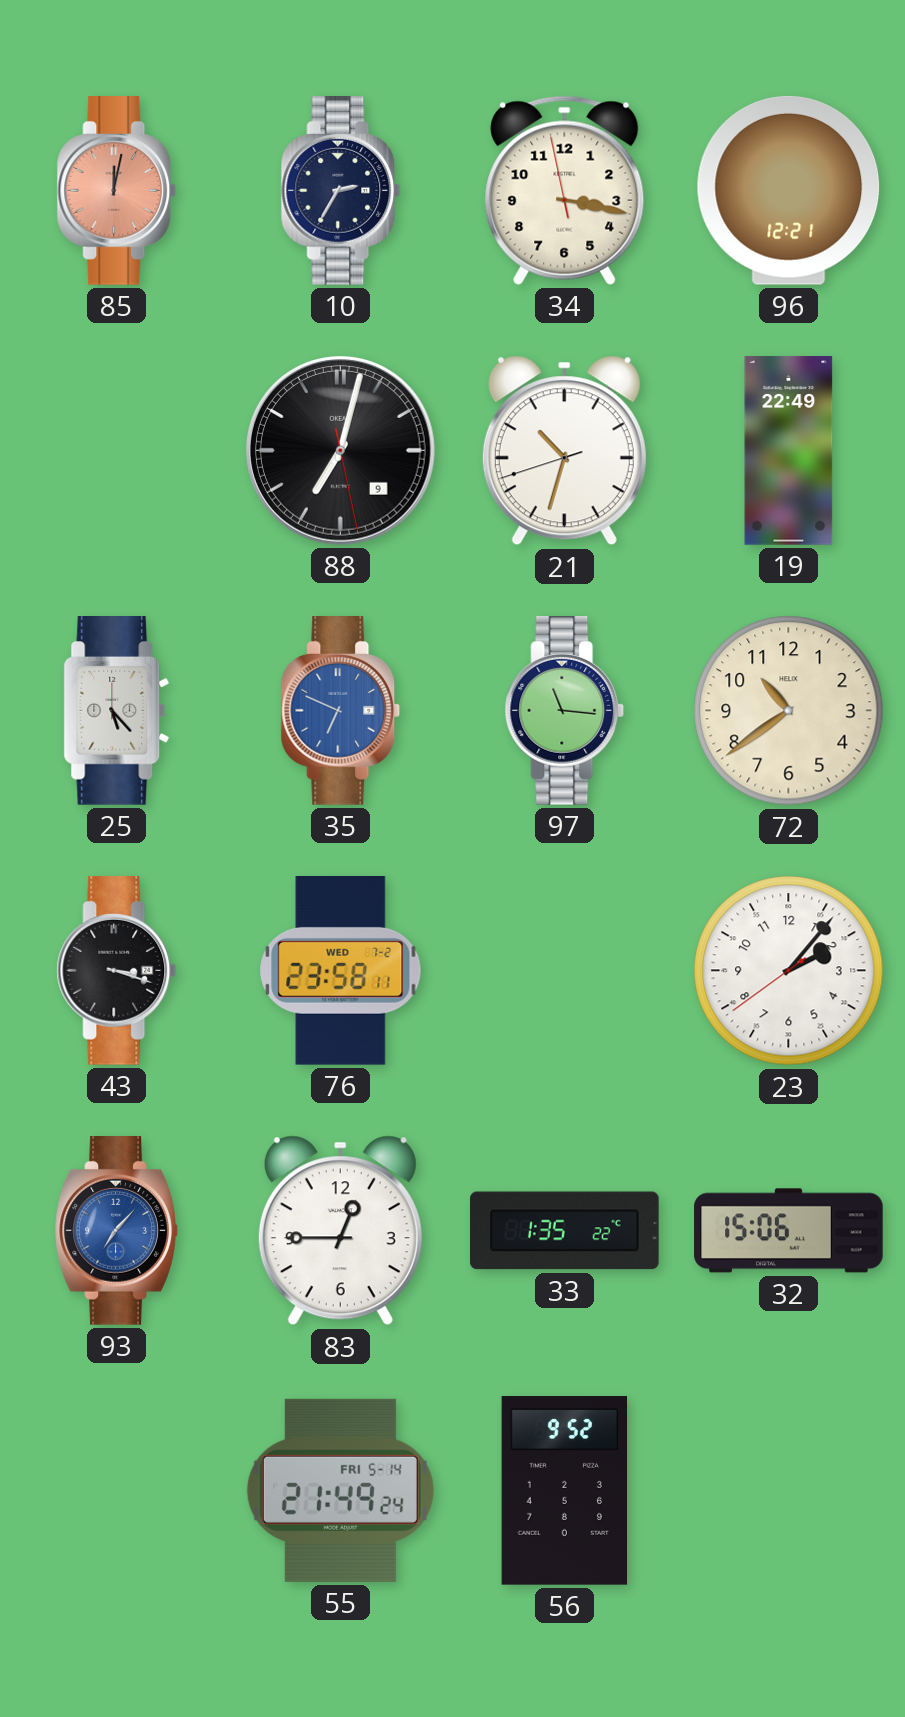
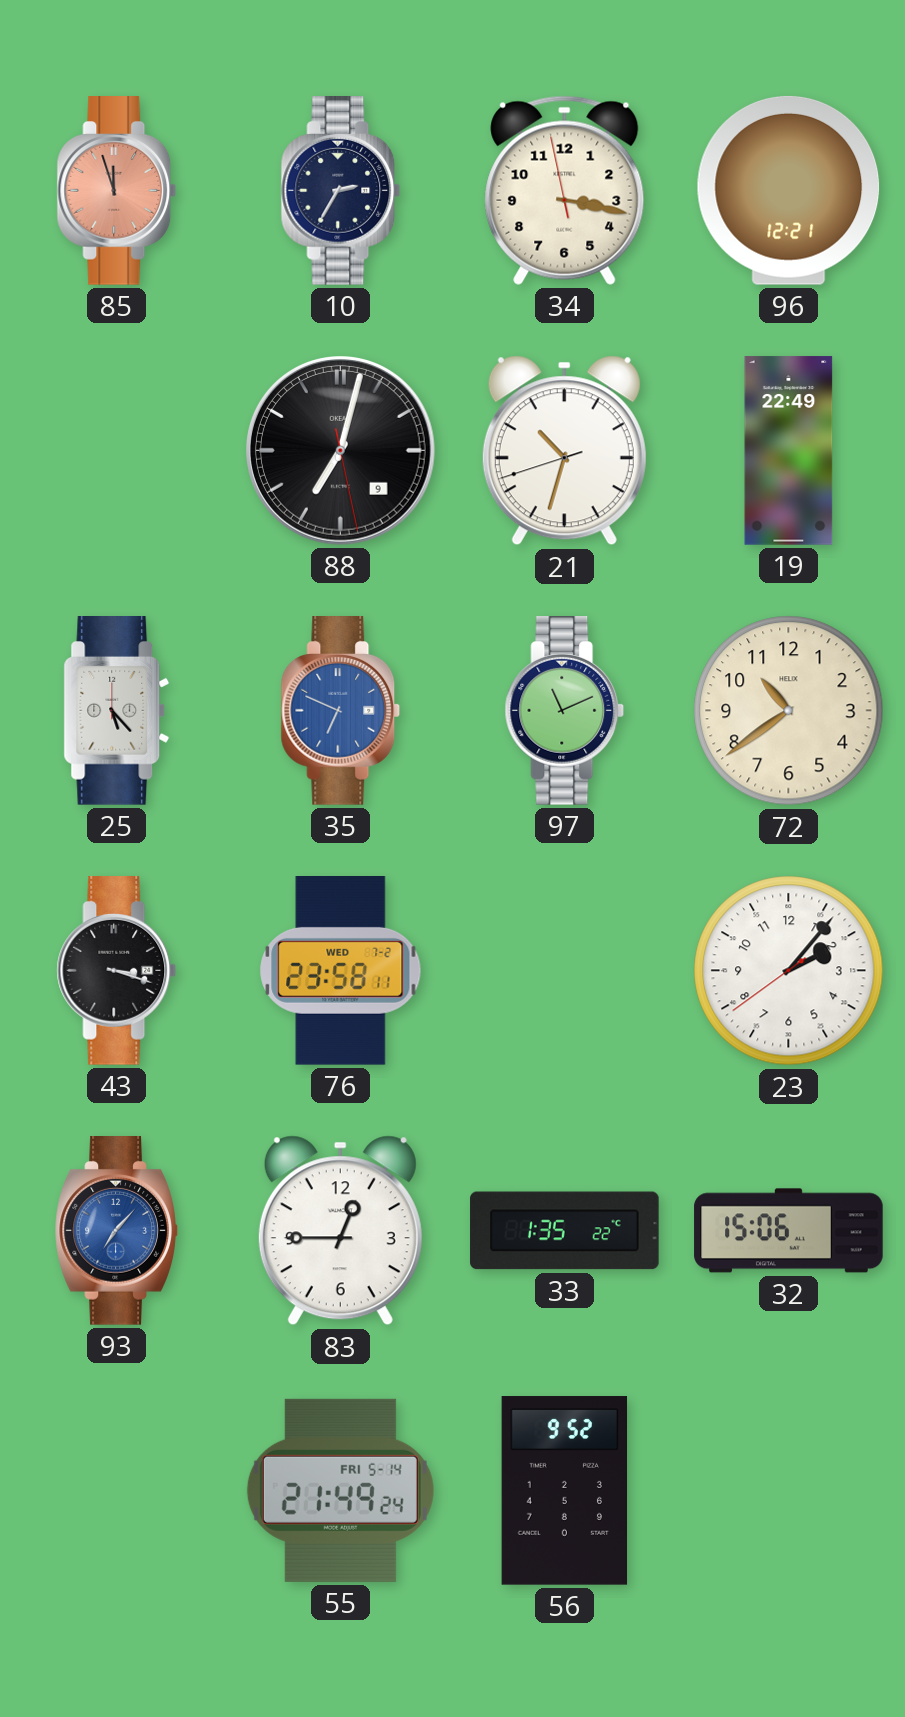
85: 12:02 -> 11:57 (117, 191)
97: 11:16 -> 11:11 (565, 711)
